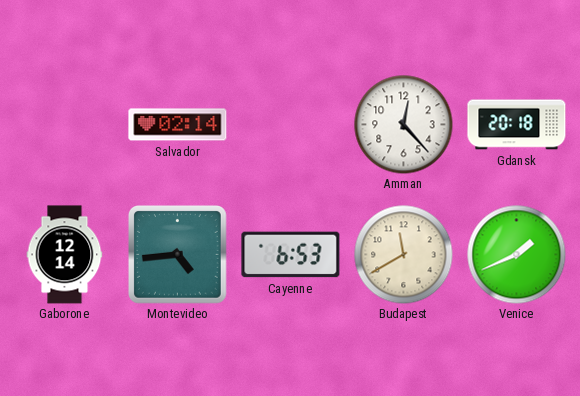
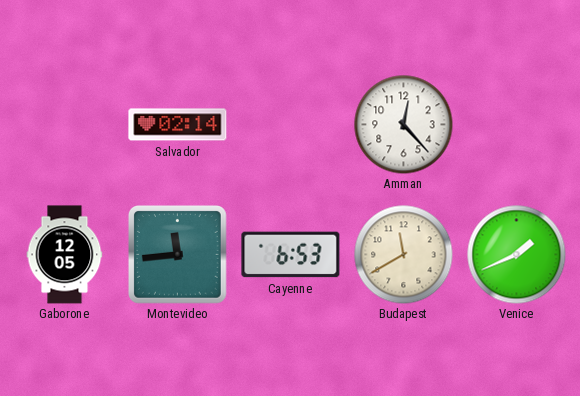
Gdansk: 20:18 -> none (517, 125)
Gaborone: 12:14 -> 12:05 (65, 255)
Montevideo: 4:44 -> 11:44 (178, 255)
